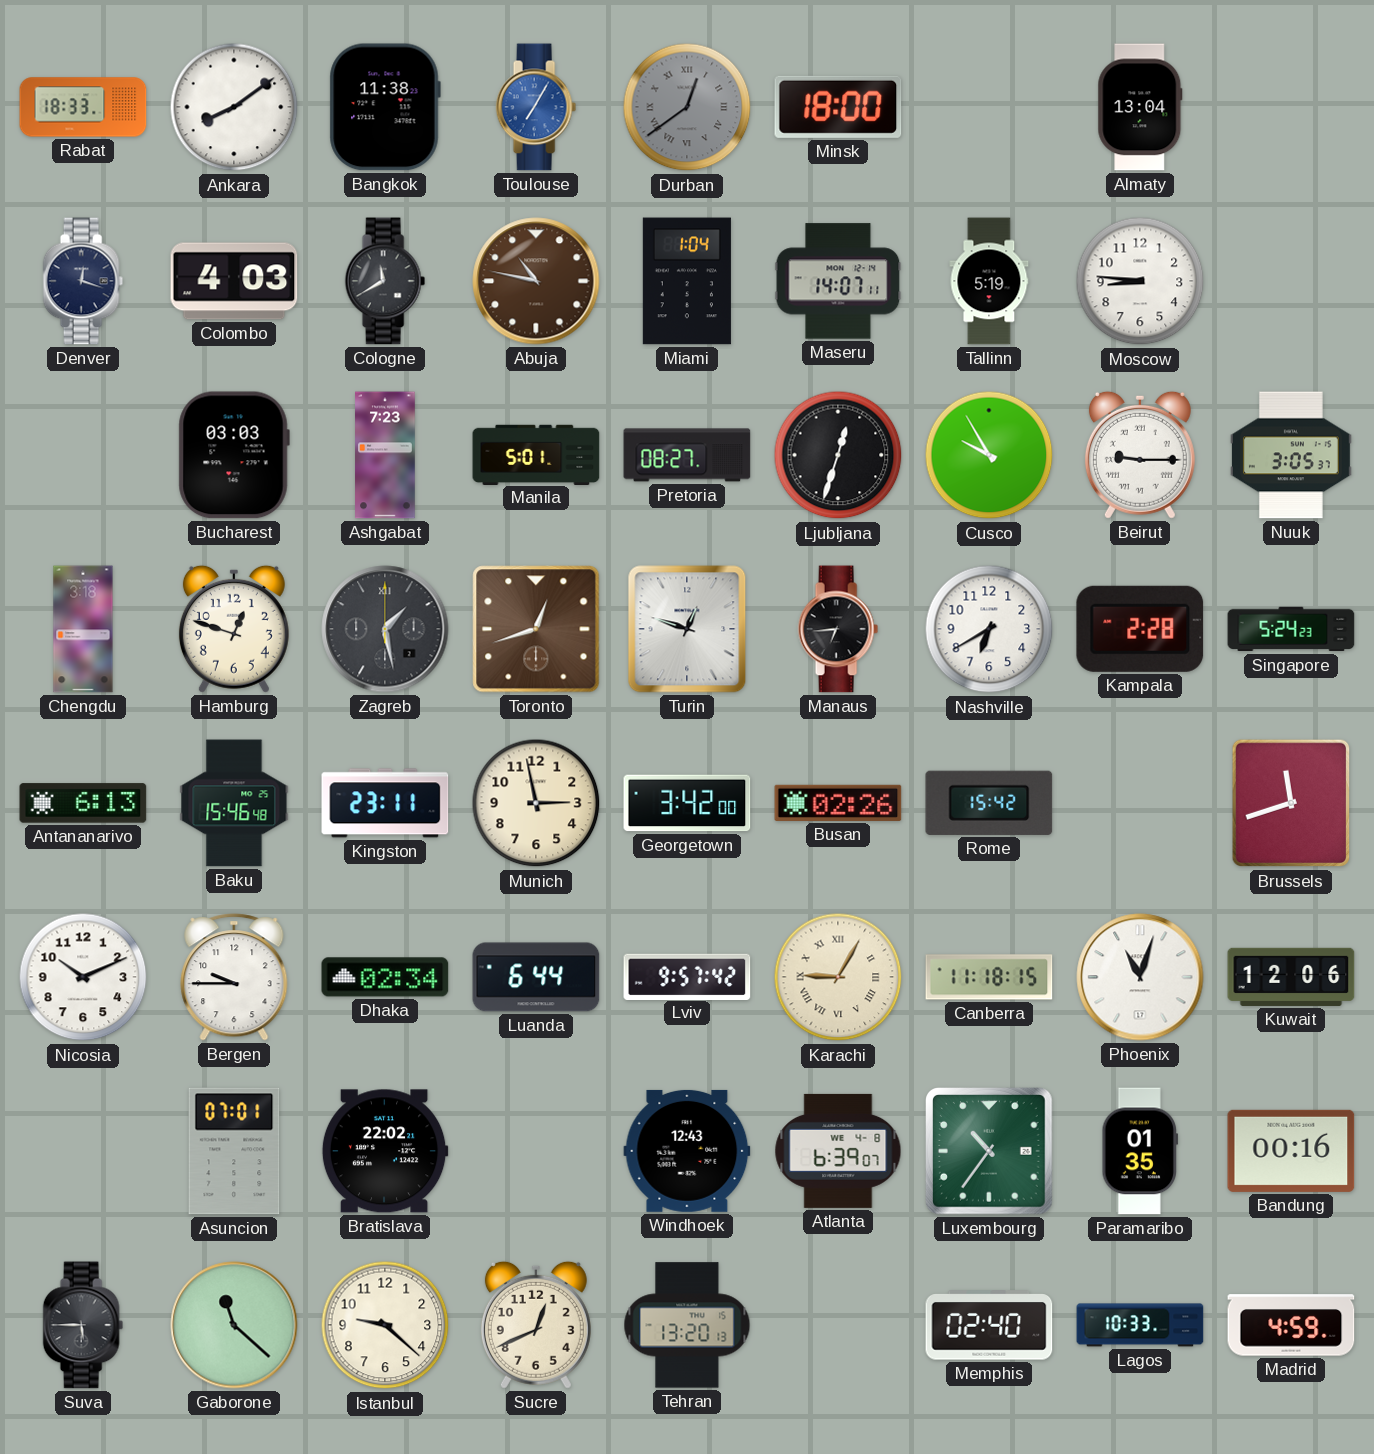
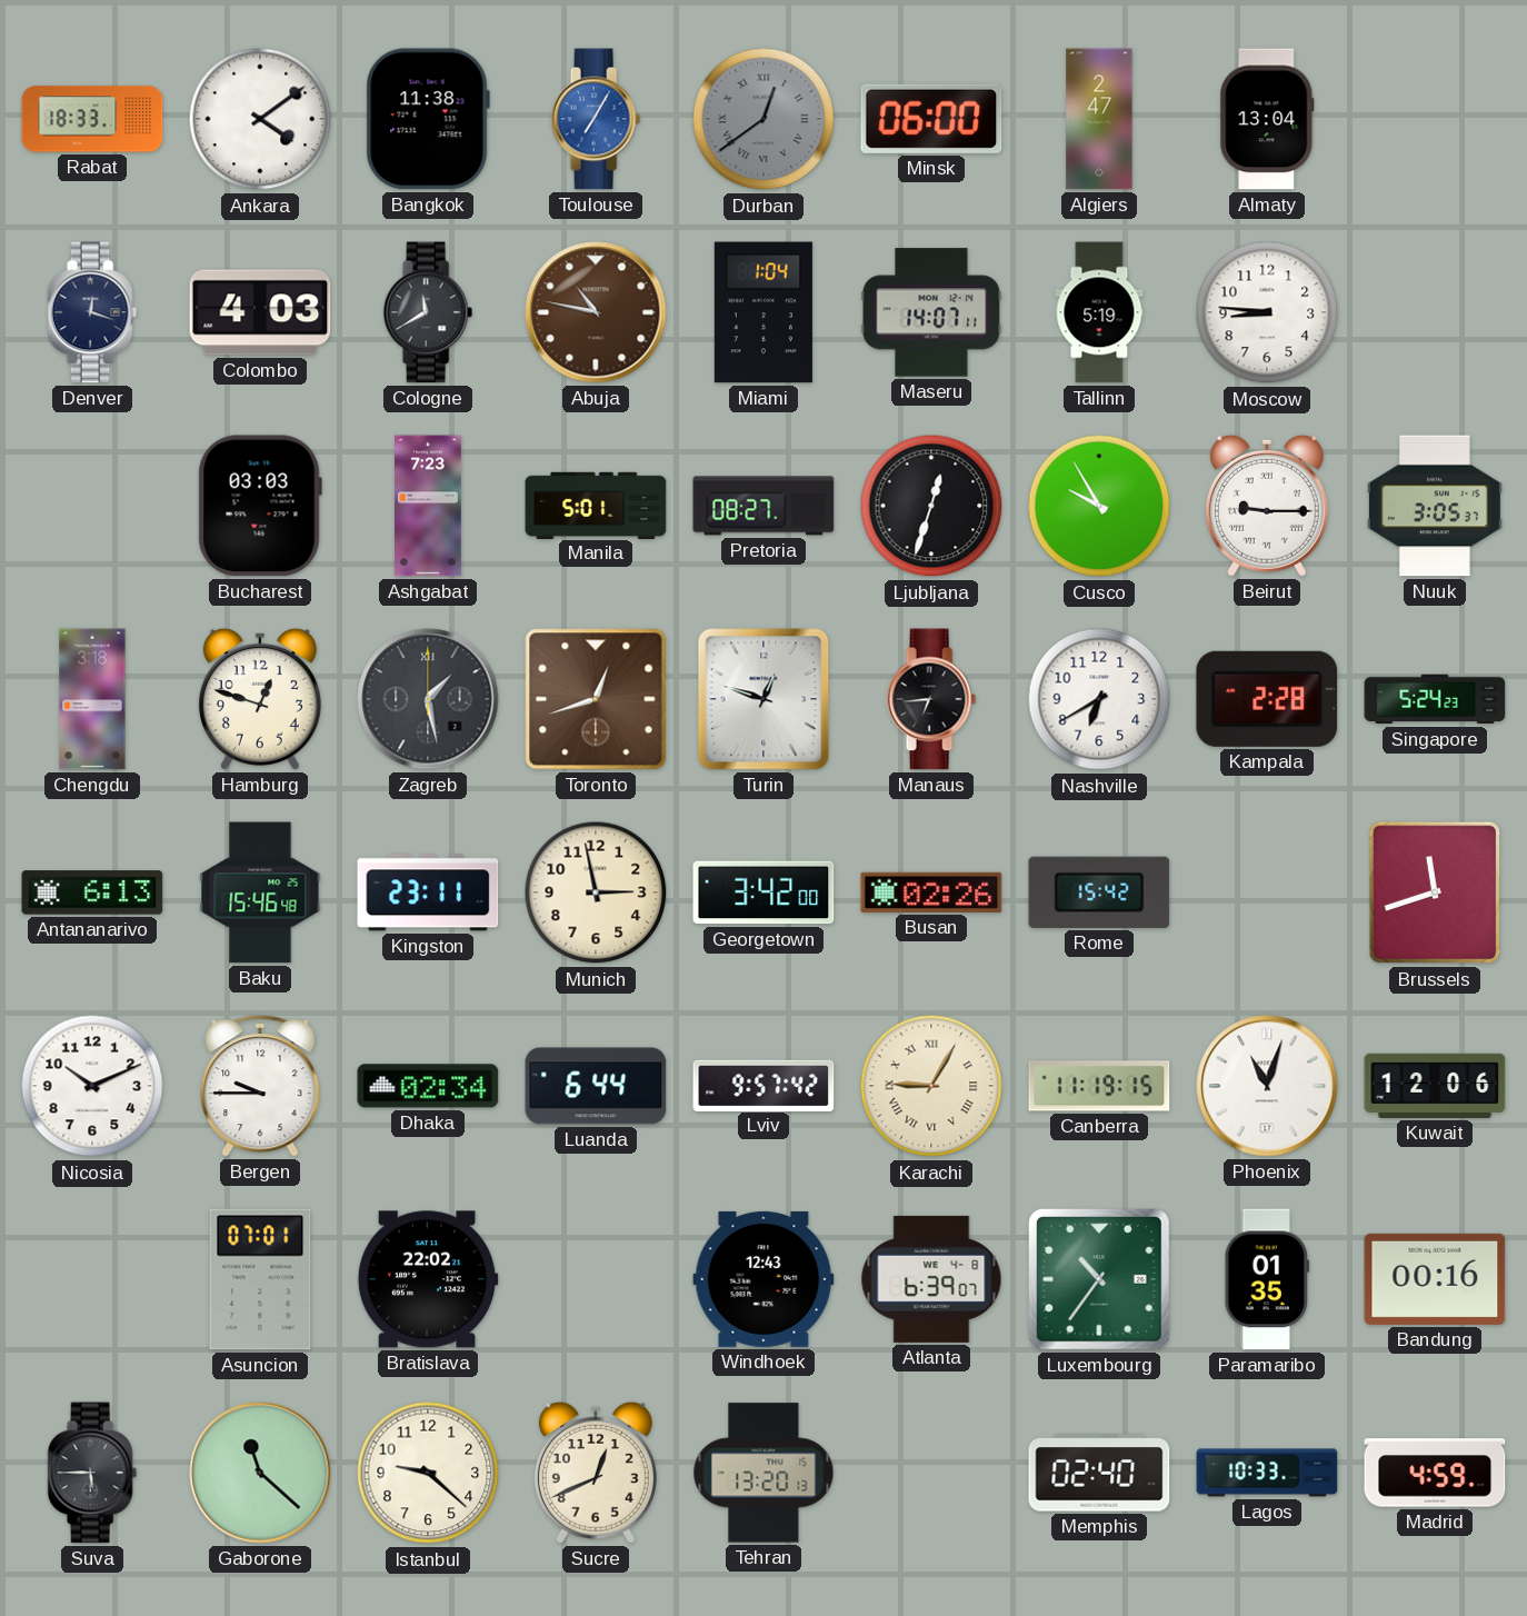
Ankara: 8:09 -> 4:09 (260, 119)
Minsk: 18:00 -> 06:00 (931, 119)
Algiers: none -> 2:47 (1099, 119)
Canberra: 11:18 -> 11:19 (1099, 1086)
